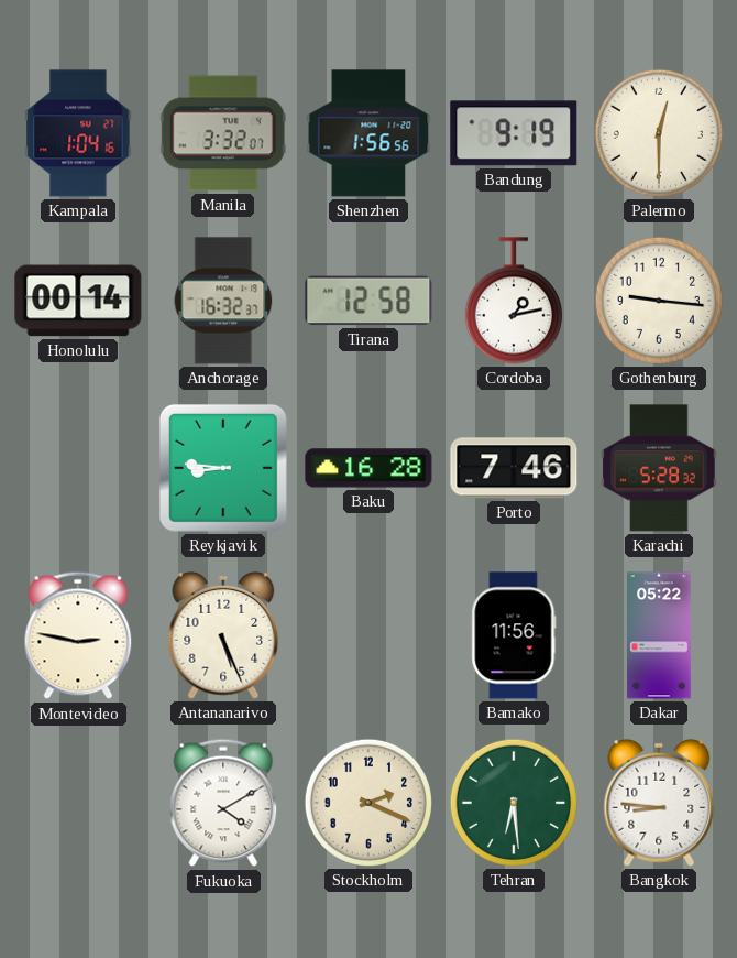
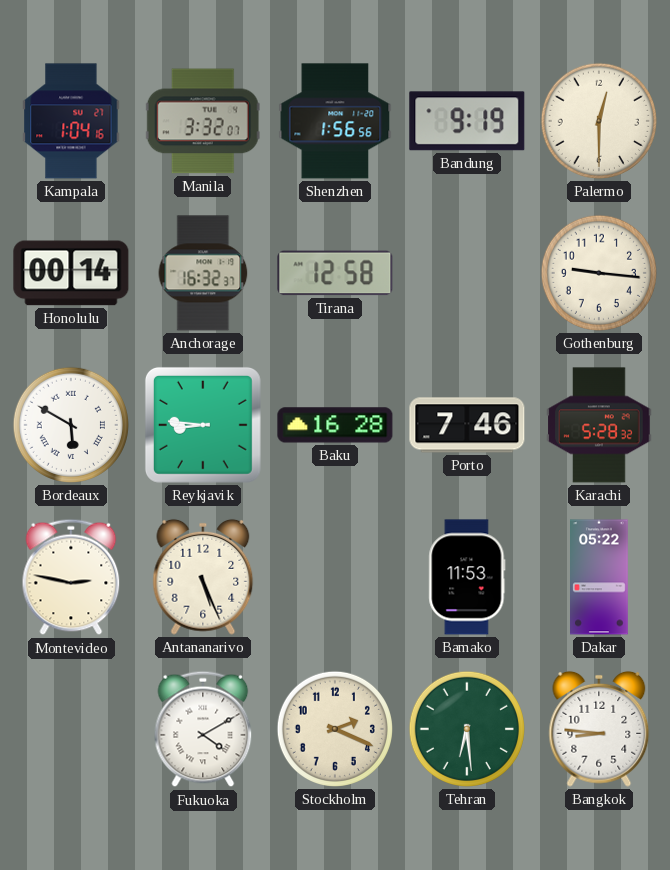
Cordoba: 1:13 -> none (514, 301)
Bordeaux: none -> 5:50 (71, 425)
Bamako: 11:56 -> 11:53 (467, 577)
